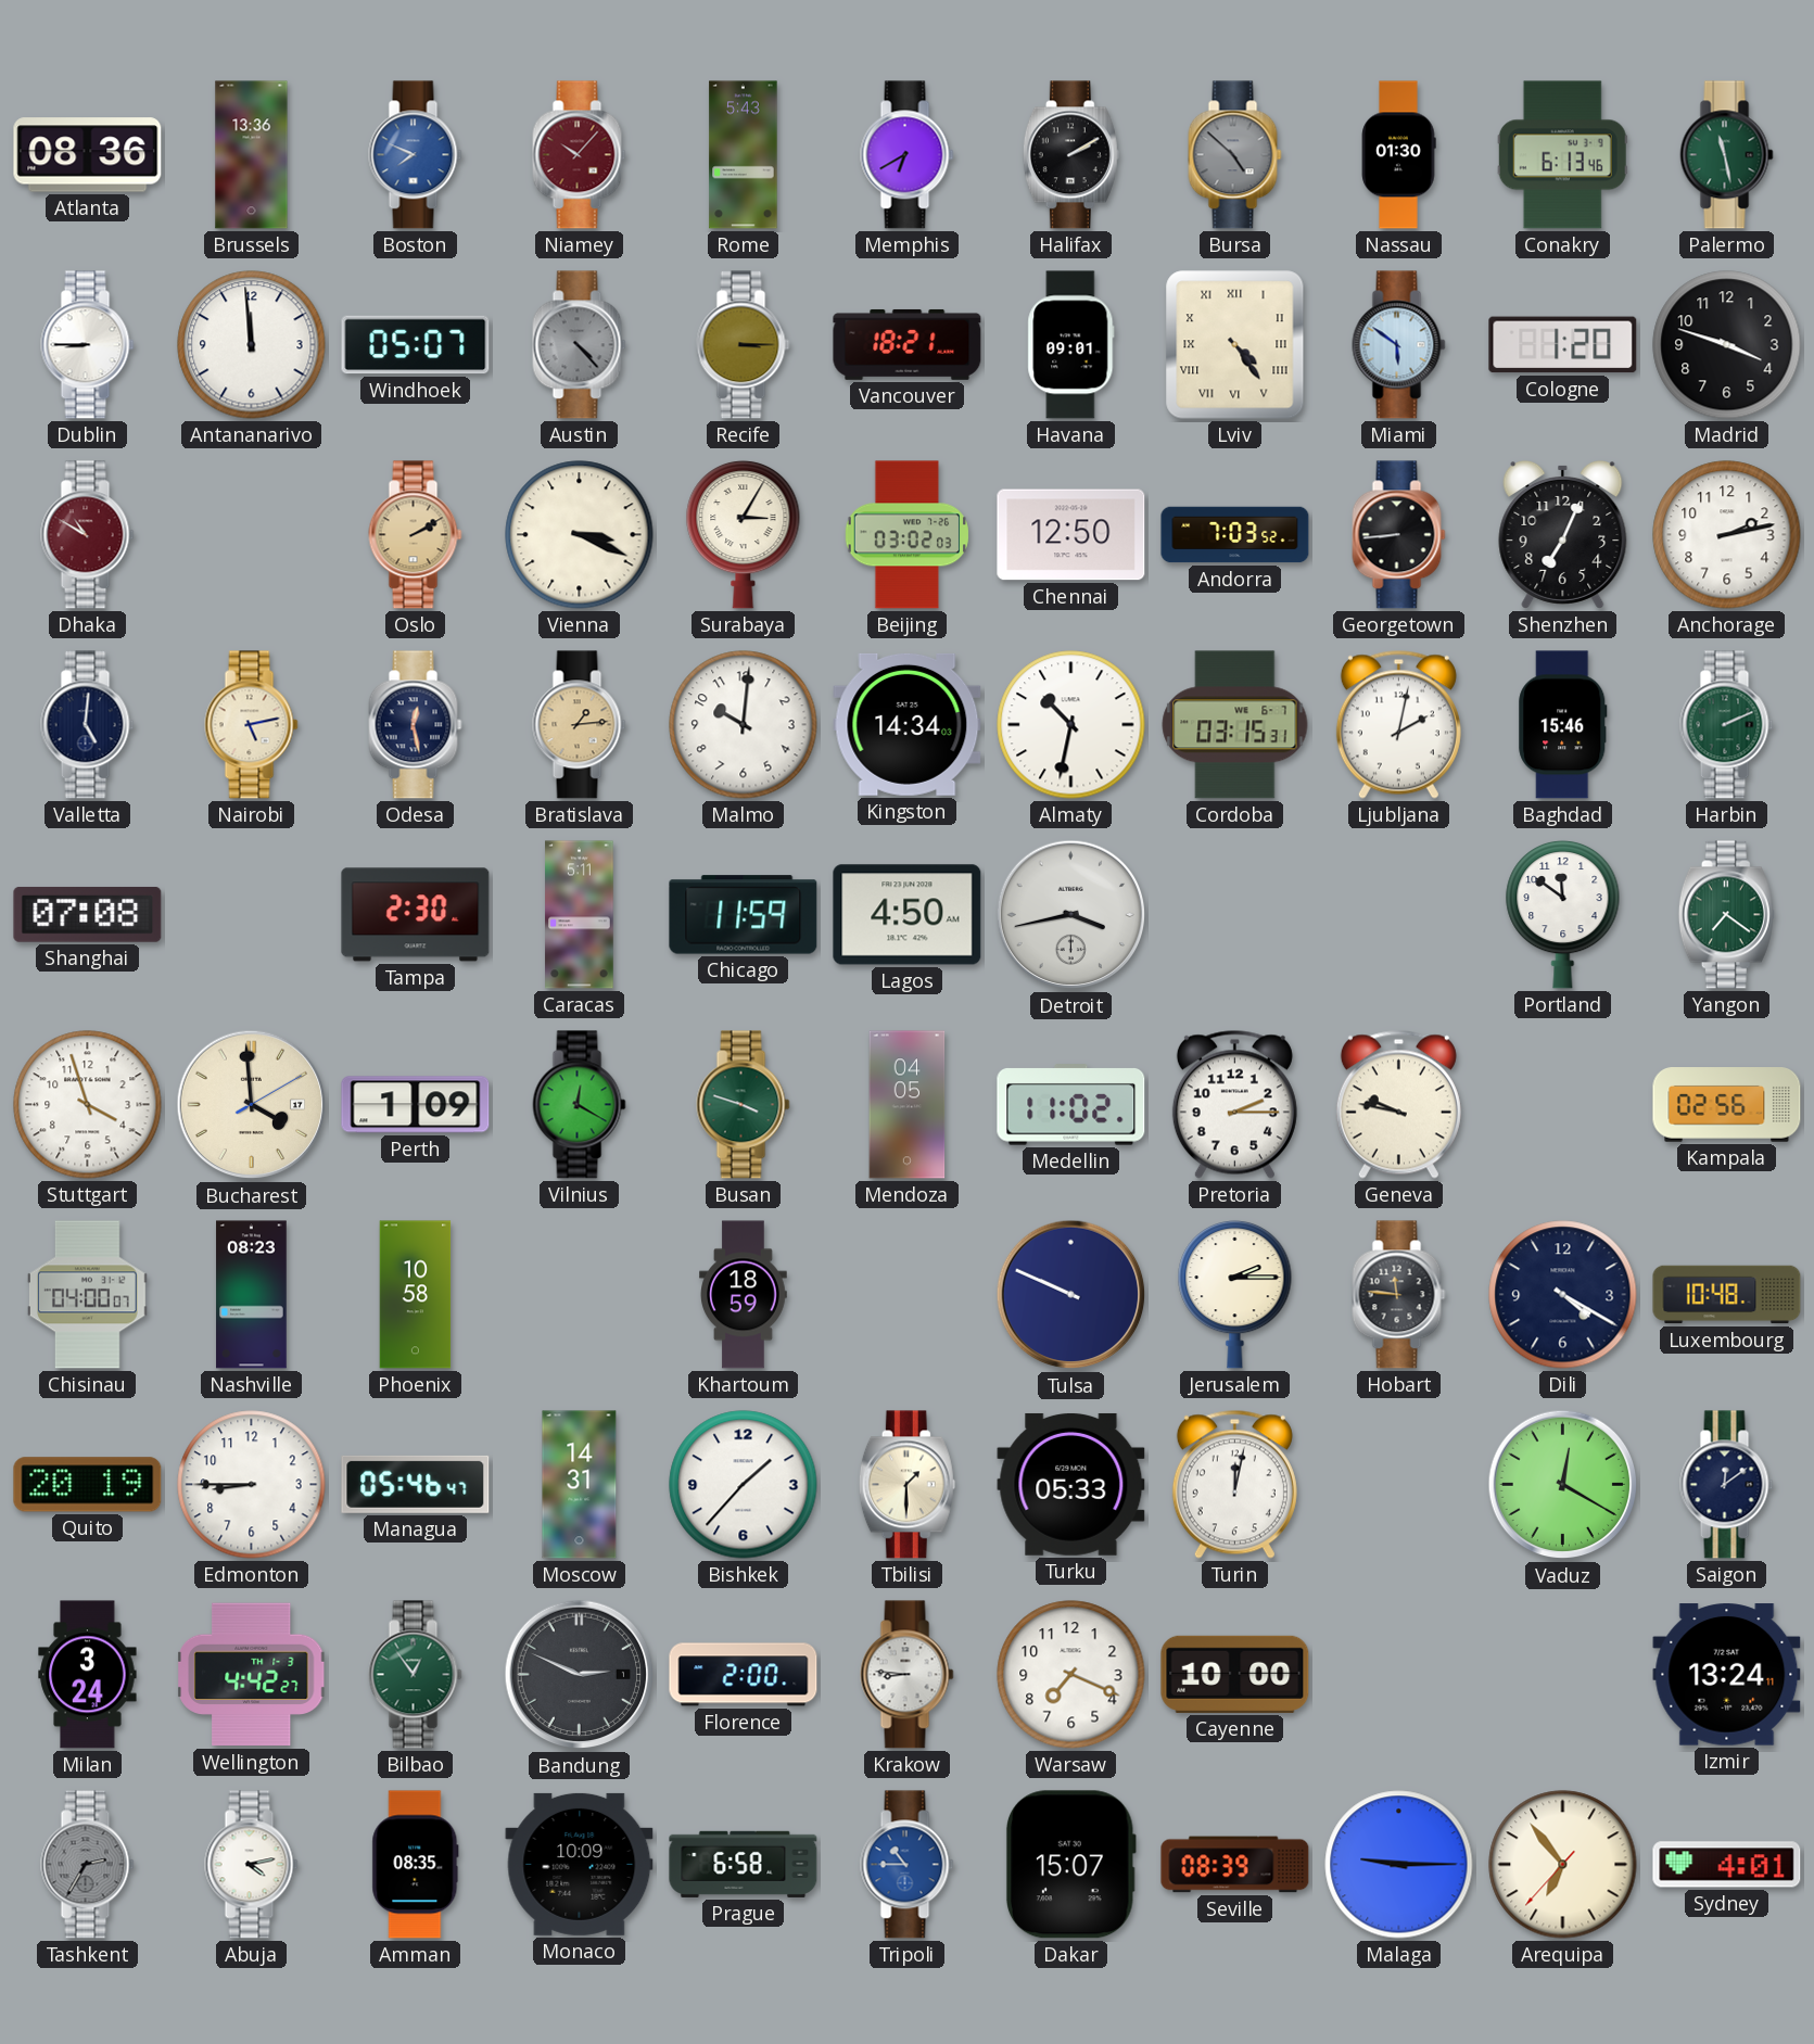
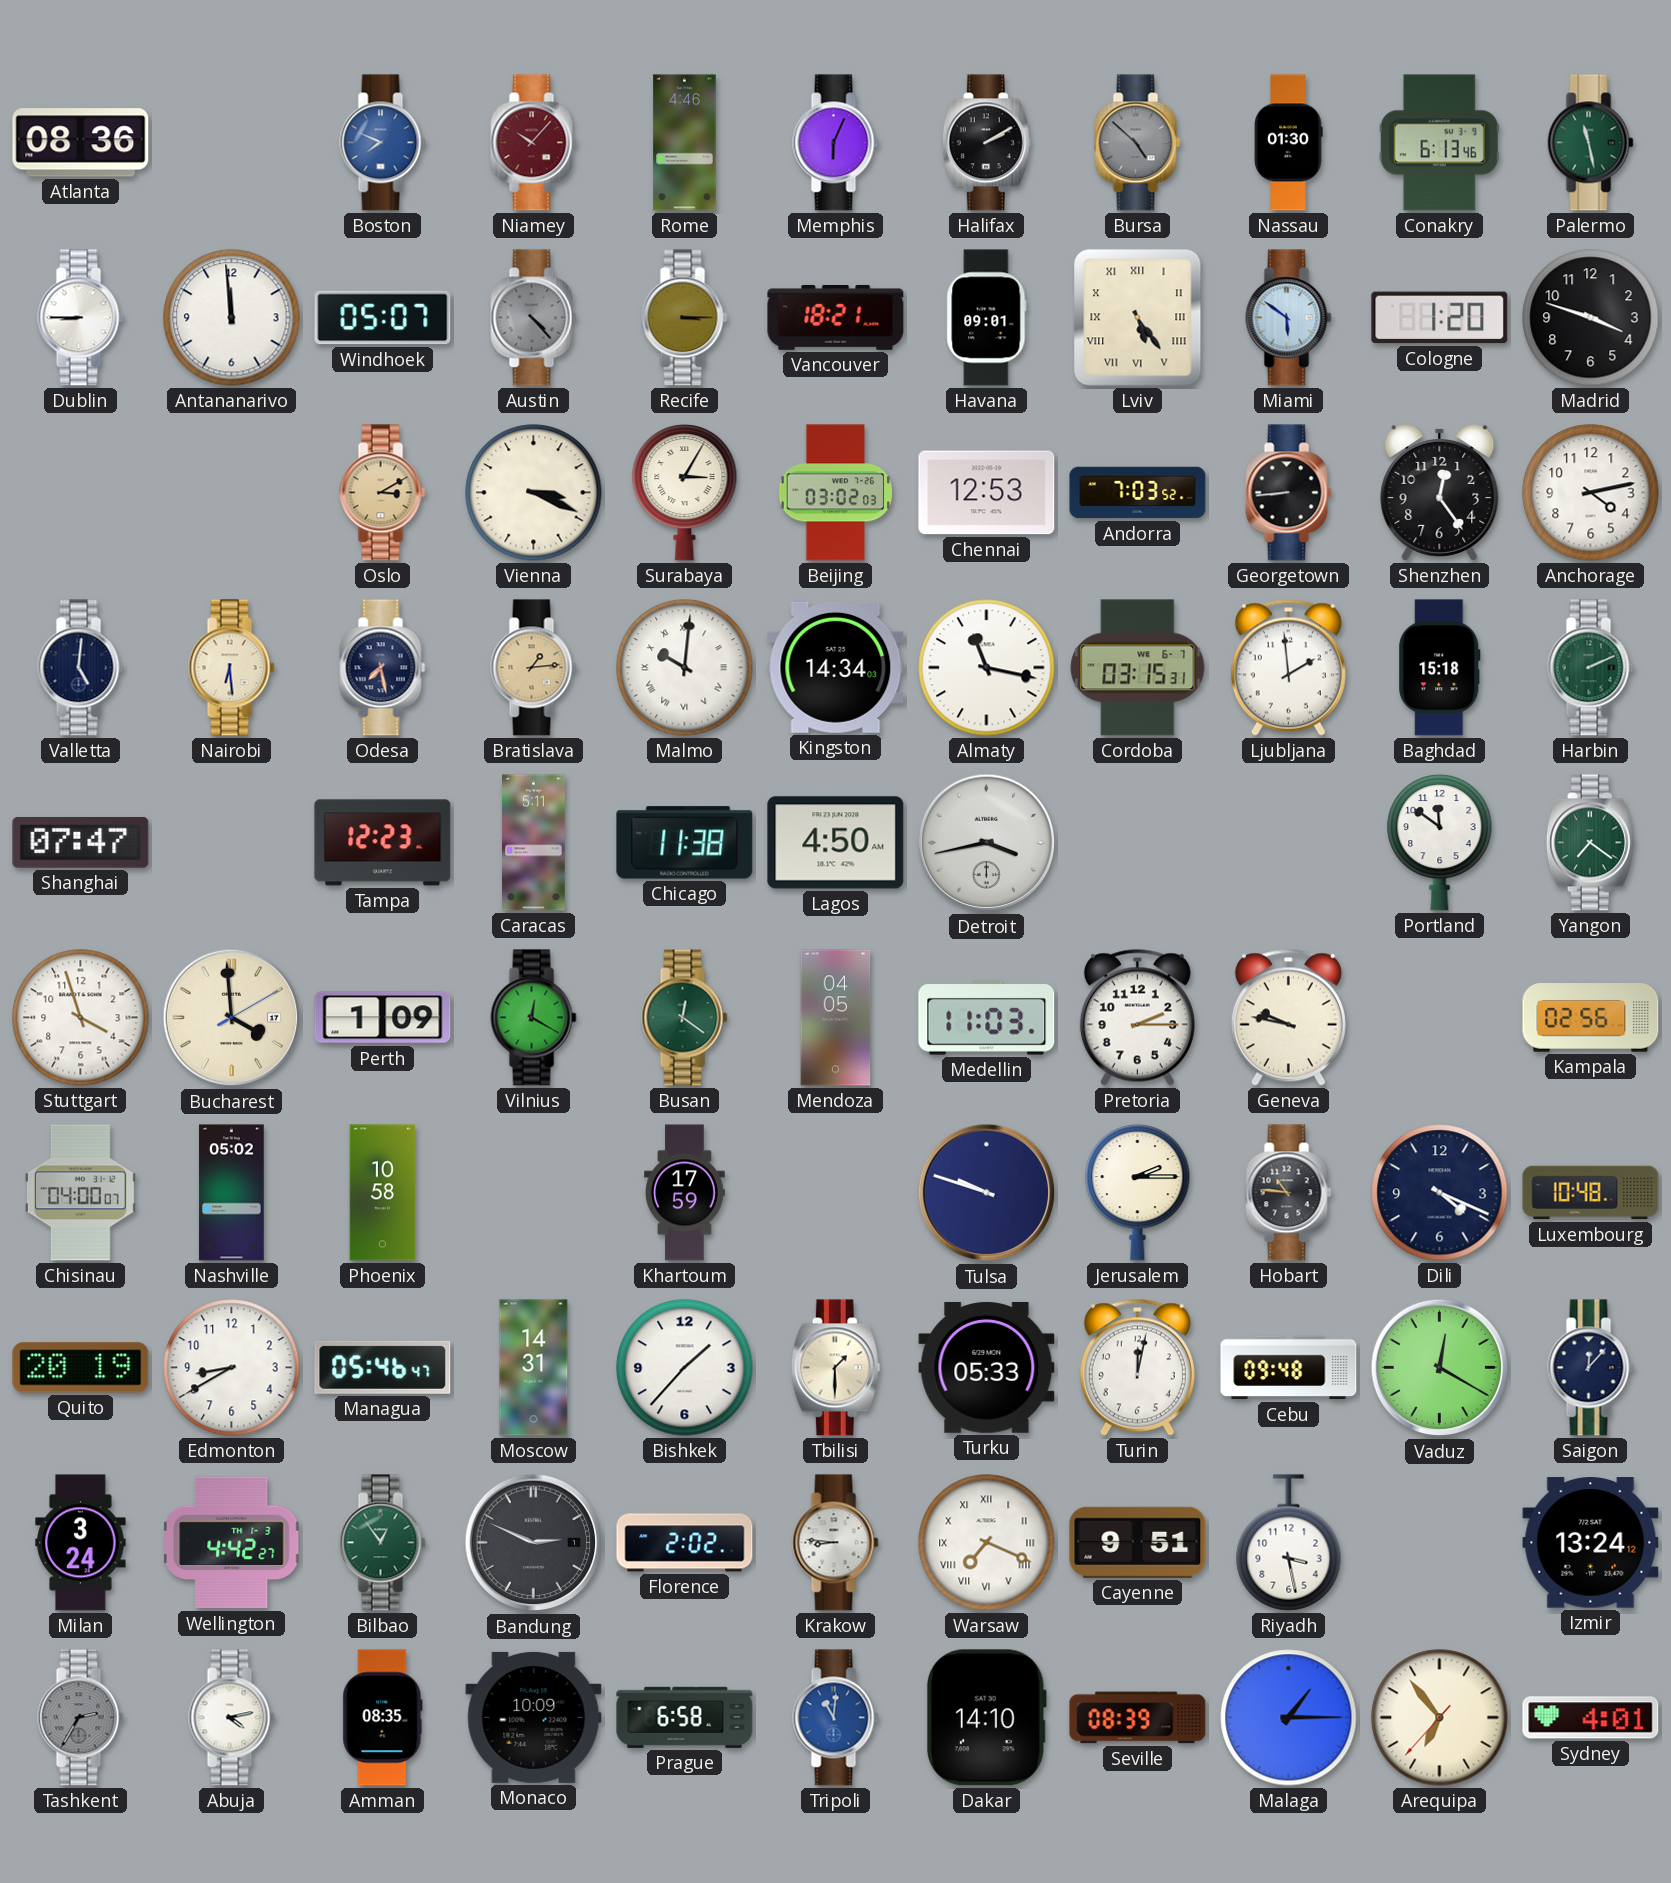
Brussels: 13:36 -> none (252, 155)
Rome: 5:43 -> 4:46 (685, 143)
Memphis: 6:40 -> 6:04 (836, 143)
Lviv: 4:24 -> 5:24 (1138, 318)
Dhaka: 10:50 -> none (88, 535)
Oslo: 2:10 -> 3:10 (383, 493)
Chennai: 12:50 -> 12:53 (987, 493)
Shenzhen: 7:04 -> 12:24 (1440, 492)
Anchorage: 2:13 -> 4:13 (1591, 493)
Nairobi: 5:13 -> 6:29 (232, 668)
Odesa: 12:28 -> 7:28 (383, 668)
Malmo numerals: Arabic -> Roman (685, 668)
Almaty: 10:32 -> 11:17 (987, 668)
Ljubljana: 2:02 -> 1:59 (1288, 667)
Baghdad: 15:46 -> 15:18 (1440, 668)
Shanghai: 07:08 -> 07:47 (81, 843)
Tampa: 2:30 -> 12:23 (383, 843)
Chicago: 11:59 -> 11:38 (685, 843)
Busan: 3:48 -> 12:21 (685, 1018)
Medellin: 11:02 -> 11:03 (987, 1018)
Nashville: 08:23 -> 05:02 (232, 1193)
Khartoum: 18:59 -> 17:59 (685, 1193)
Tulsa: 9:49 -> 9:48 (987, 1193)
Hobart: 11:46 -> 10:46 (1289, 1193)
Dili: 4:20 -> 4:19 (1440, 1193)
Edmonton: 8:45 -> 8:40 (232, 1368)
Cebu: none -> 09:48 (1289, 1368)
Saigon: 12:09 -> 12:07 (1591, 1368)
Florence: 2:00 -> 2:02 (685, 1543)
Warsaw numerals: Arabic -> Roman (987, 1543)
Cayenne: 10:00 -> 9:51 (1138, 1542)
Riyadh: none -> 3:28 (1289, 1543)
Izmir: 13:24:11 -> 13:24:12 (1591, 1543)
Tripoli: 10:45 -> 11:01 (836, 1718)
Dakar: 15:07 -> 14:10 (987, 1718)
Malaga: 9:15 -> 1:15 (1289, 1718)
